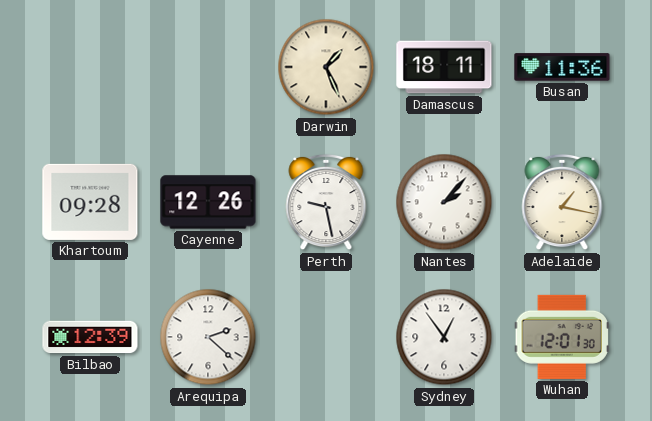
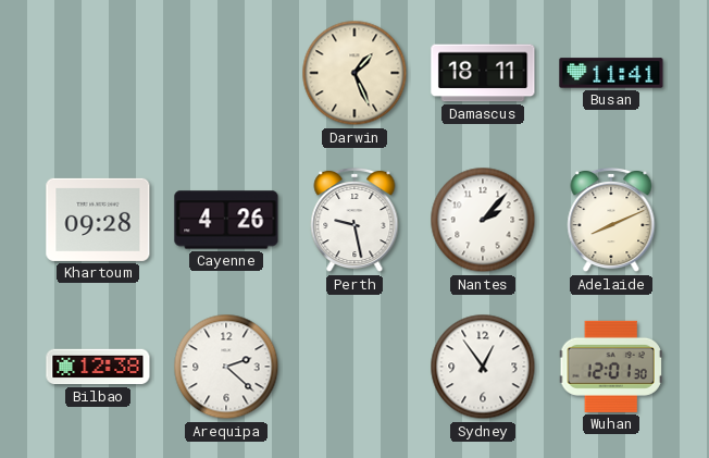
Busan: 11:36 -> 11:41 (611, 73)
Cayenne: 12:26 -> 4:26 (226, 220)
Adelaide: 1:17 -> 8:11 (611, 220)
Bilbao: 12:39 -> 12:38 (98, 367)
